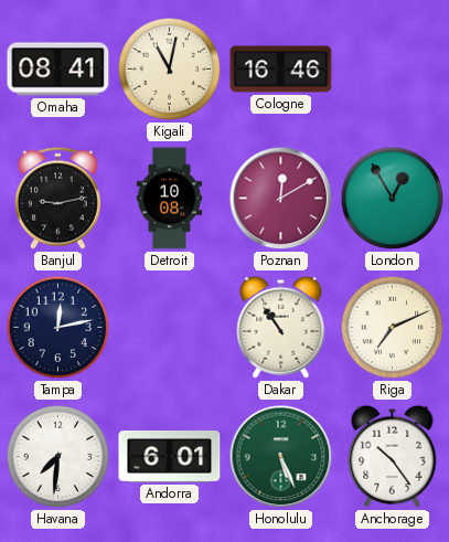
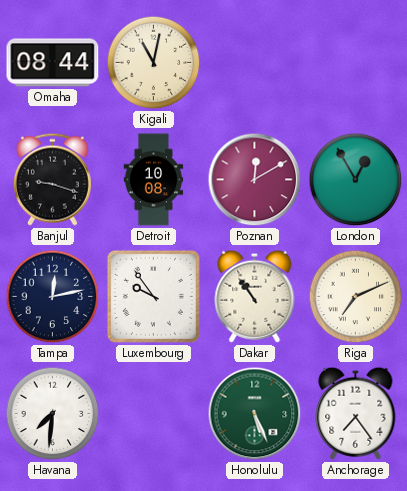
Omaha: 08:41 -> 08:44 (53, 63)
Cologne: 16:46 -> none (281, 70)
Banjul: 9:13 -> 9:18 (52, 179)
Luxembourg: none -> 9:54 (153, 296)
Andorra: 6:01 -> none (170, 457)
Anchorage: 10:24 -> 7:24 (356, 413)
